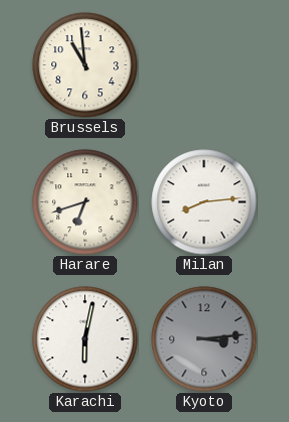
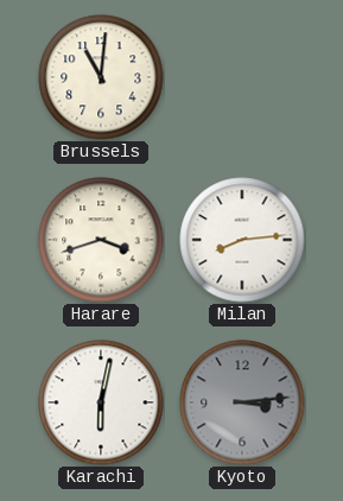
Brussels: 10:59 -> 11:01 (101, 77)
Harare: 6:42 -> 3:42 (101, 240)
